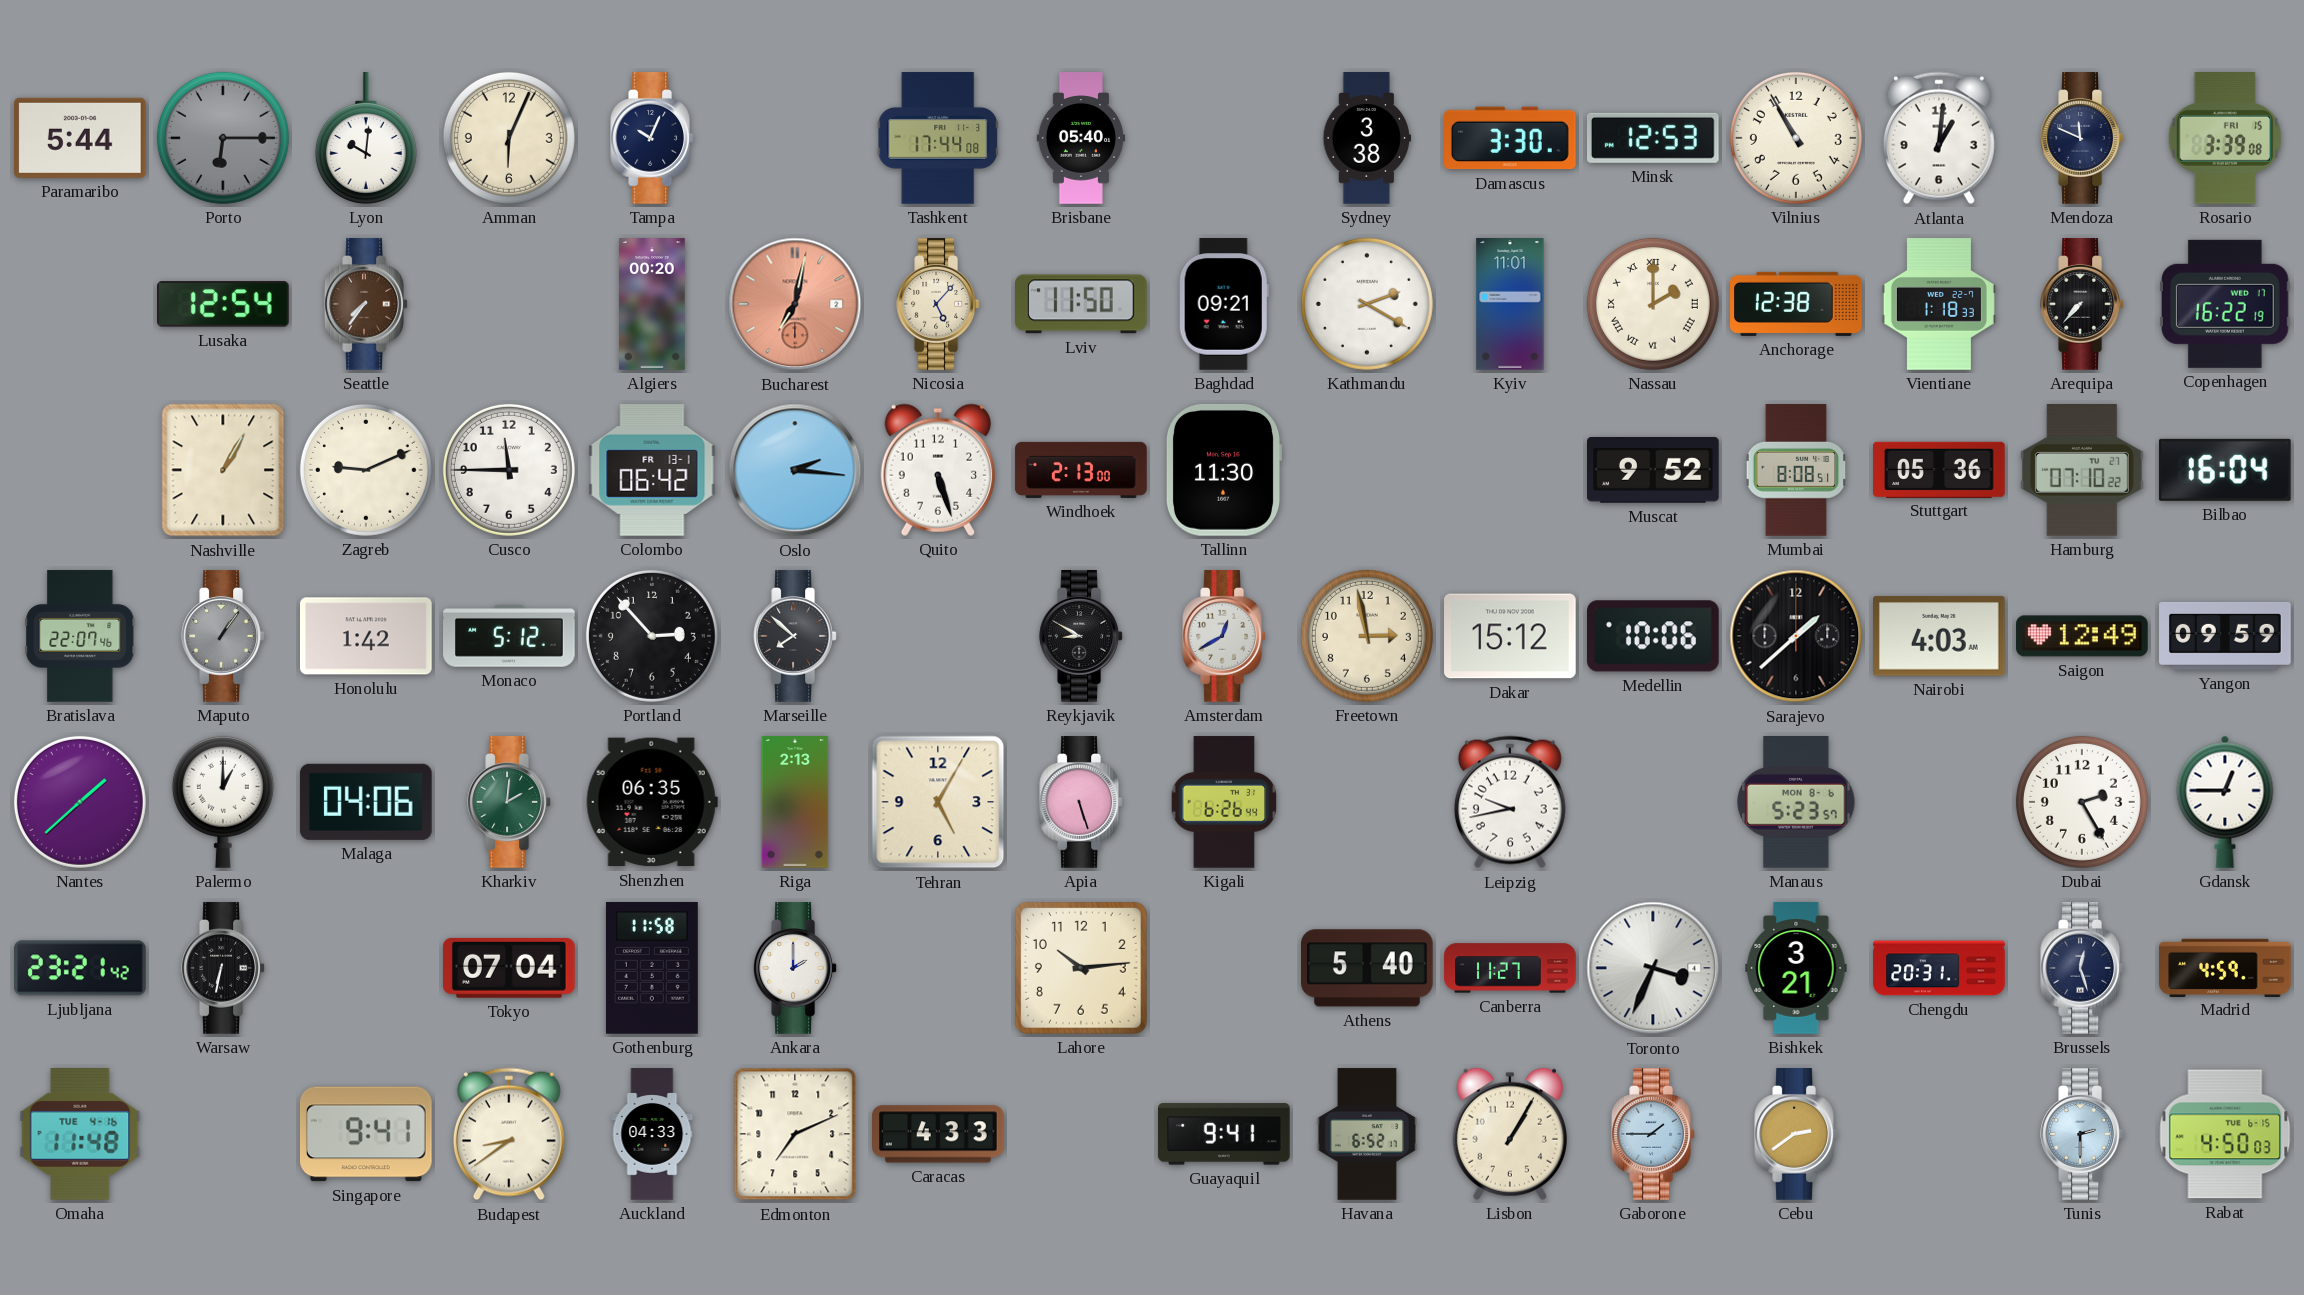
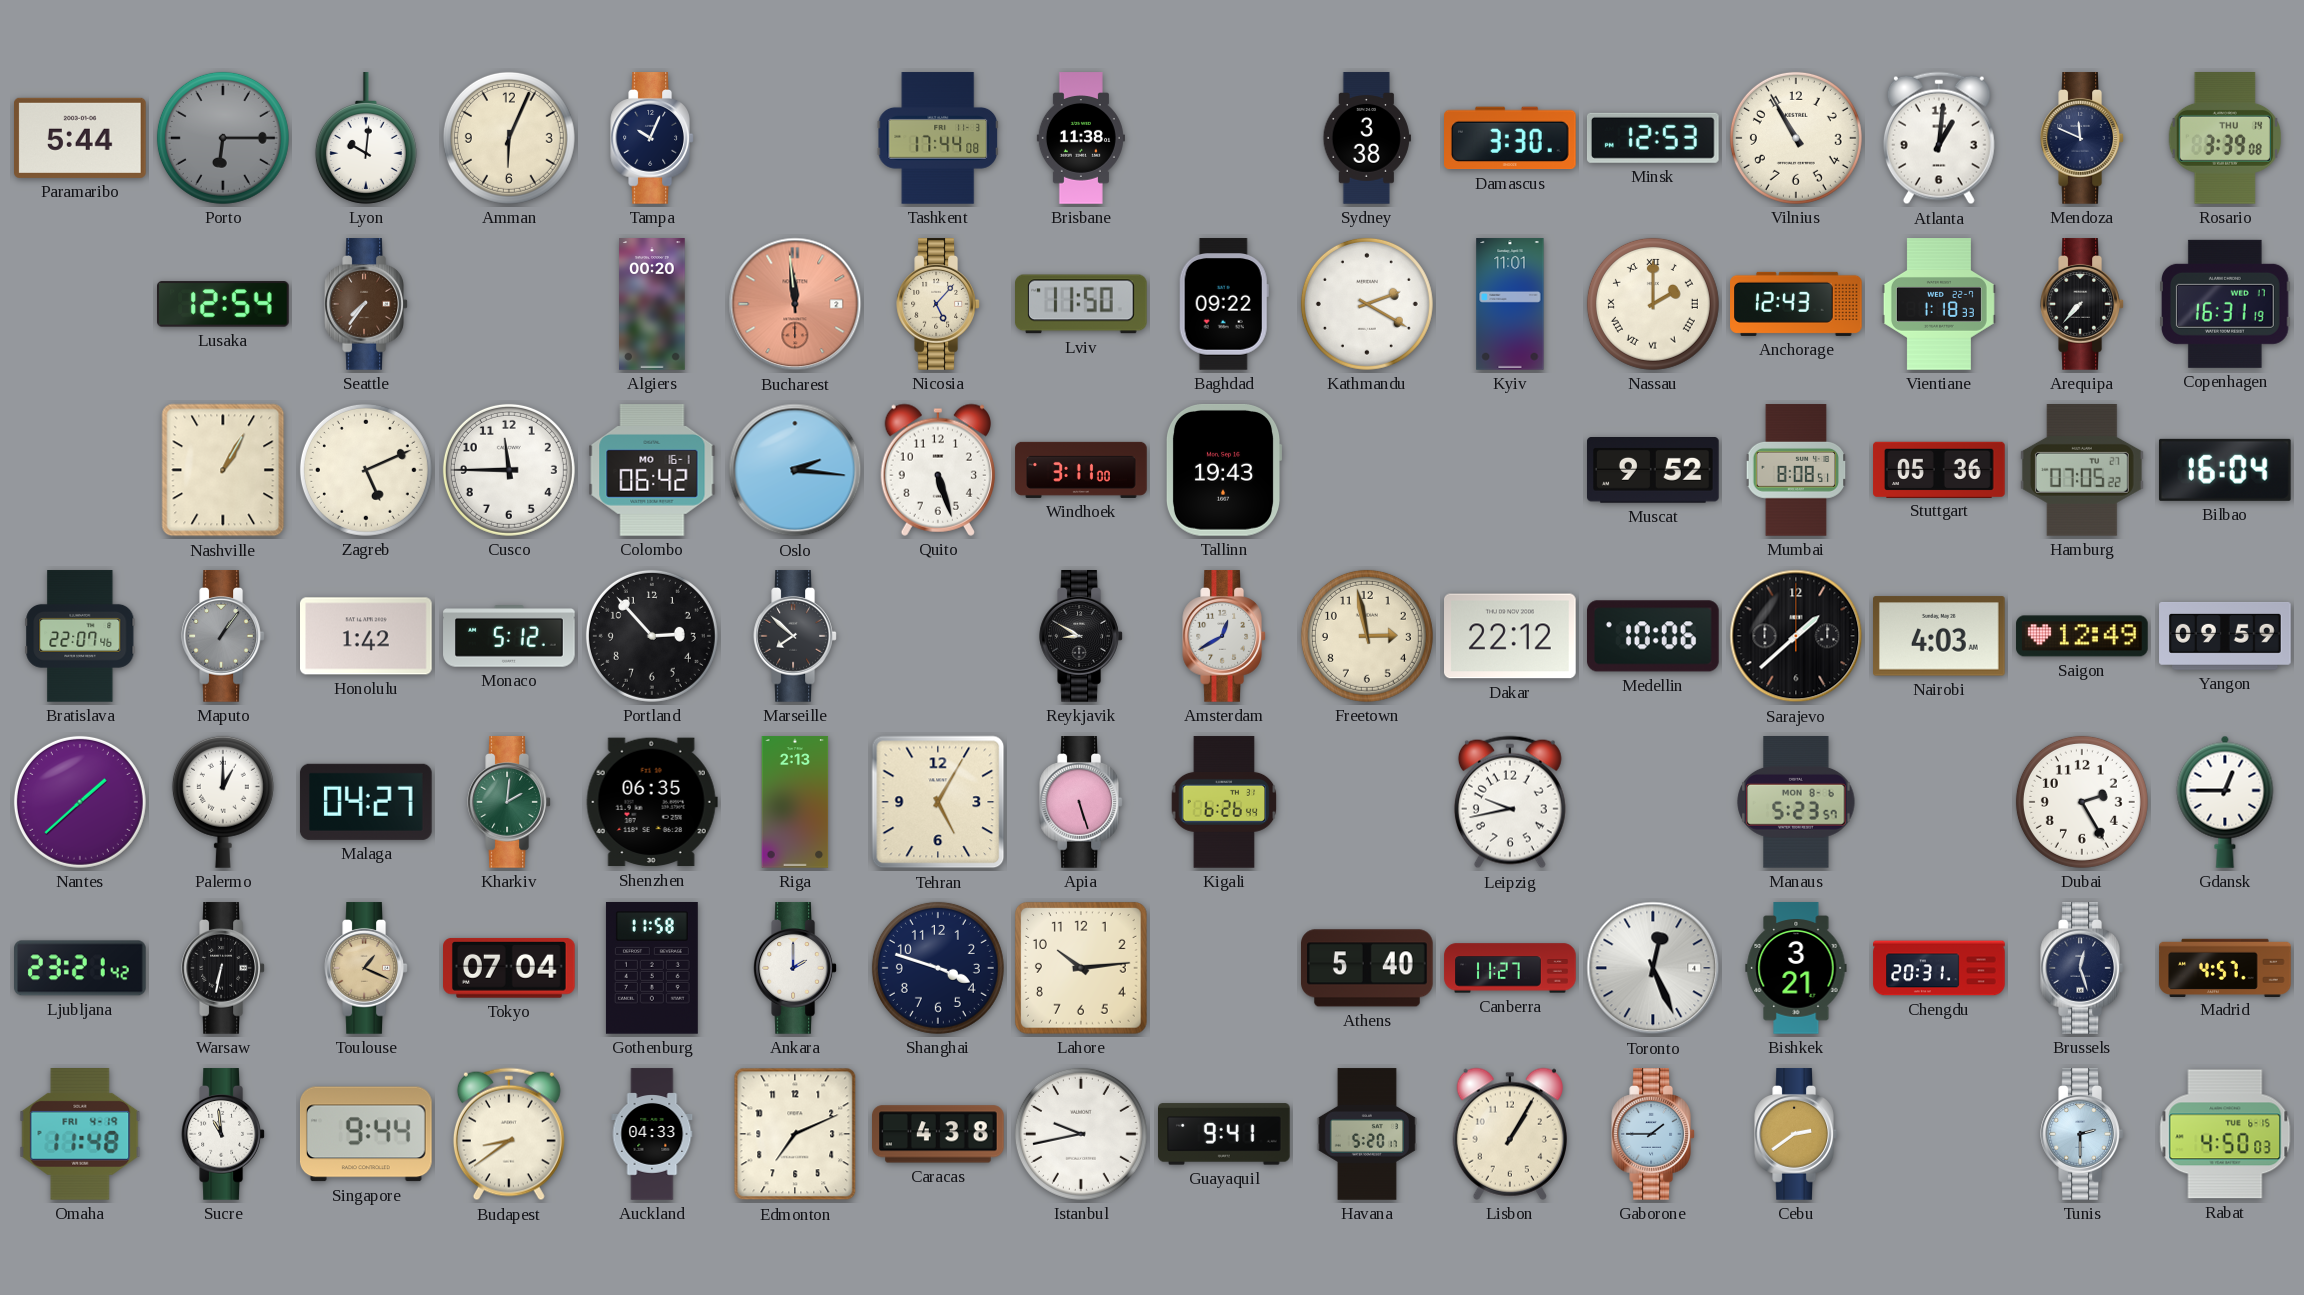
Brisbane: 05:40 -> 11:38 (1081, 138)
Rosario date: FRI 15 -> THU 14 (2225, 139)
Bucharest: 7:02 -> 11:59 (795, 304)
Baghdad: 09:21 -> 09:22 (1224, 304)
Anchorage: 12:38 -> 12:43 (1796, 304)
Copenhagen: 16:22 -> 16:31 (2226, 304)
Zagreb: 9:11 -> 5:11 (366, 470)
Colombo date: FR 13-1 -> MO 16-1 (652, 471)
Windhoek: 2:13 -> 3:11 (1081, 470)
Tallinn: 11:30 -> 19:43 (1224, 471)
Hamburg: 07:10 -> 07:05 (2082, 471)
Dakar: 15:12 -> 22:12 (1511, 636)
Malaga: 04:06 -> 04:27 (366, 802)
Toulouse: none -> 1:19 (366, 968)
Shanghai: none -> 3:48 (938, 968)
Toronto: 3:34 -> 12:26 (1653, 968)
Madrid: 4:59 -> 4:57 (2225, 967)
Omaha date: TUE 4-16 -> FRI 4-19 (80, 1135)
Sucre: none -> 10:59 (223, 1134)
Singapore: 9:41 -> 9:44 (366, 1134)
Caracas: 4:33 -> 4:38 (939, 1134)
Istanbul: none -> 9:43 (1081, 1134)
Havana: 6:52 -> 5:20 (1366, 1134)
